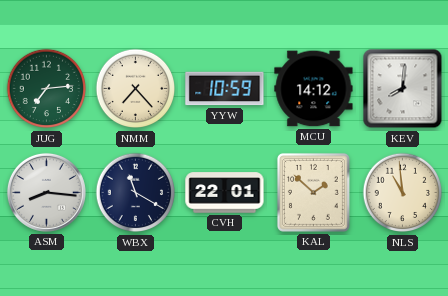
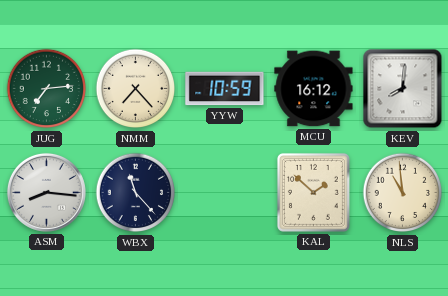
MCU: 14:12 -> 16:12 (314, 89)
WBX: 11:20 -> 11:23 (136, 193)
CVH: 22:01 -> none (225, 193)
